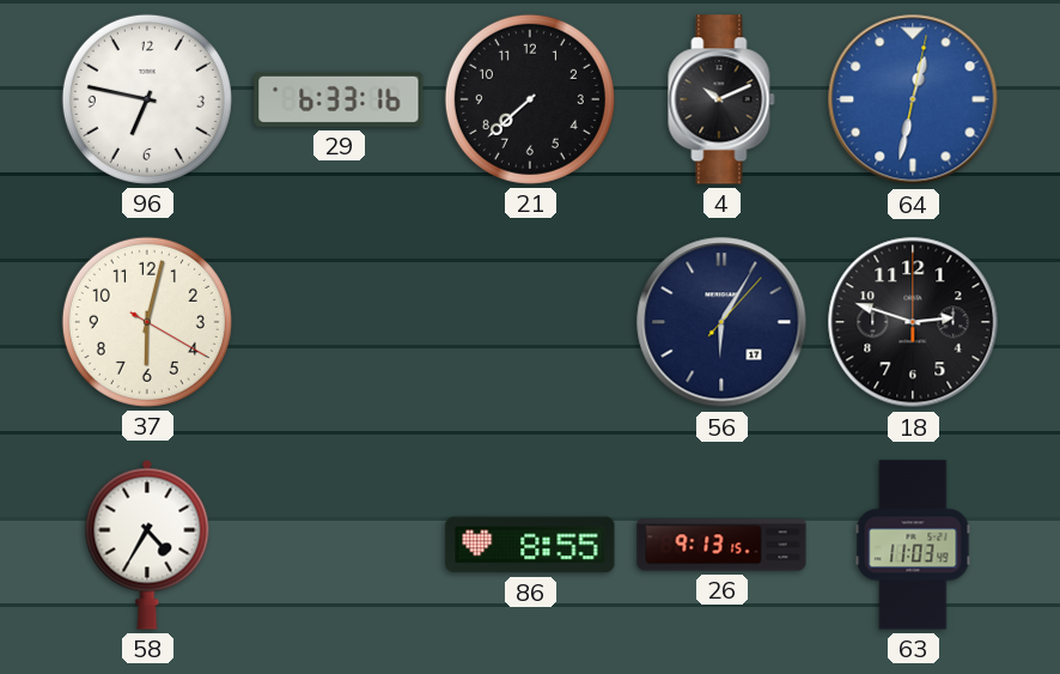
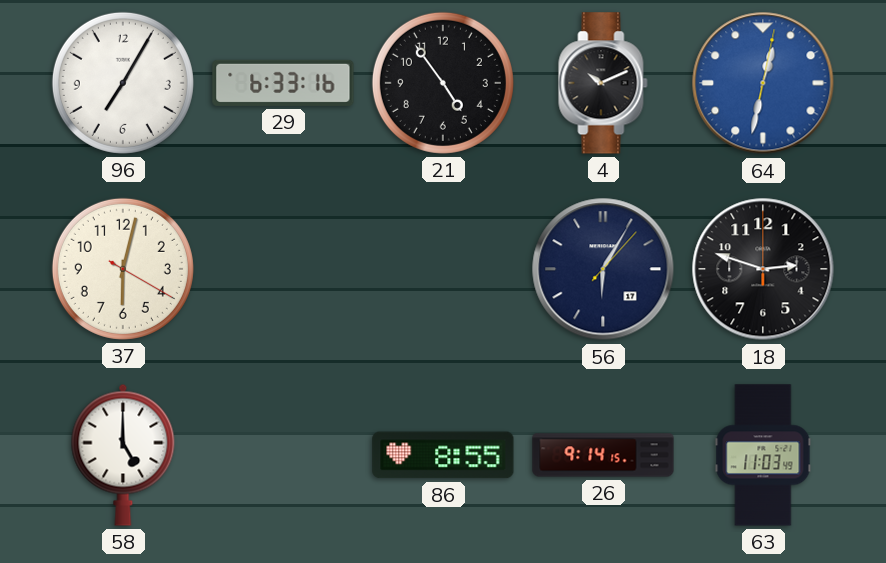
96: 6:47 -> 7:05 (123, 83)
21: 7:38 -> 4:54 (443, 83)
58: 4:35 -> 5:00 (123, 455)
26: 9:13 -> 9:14 (603, 455)
